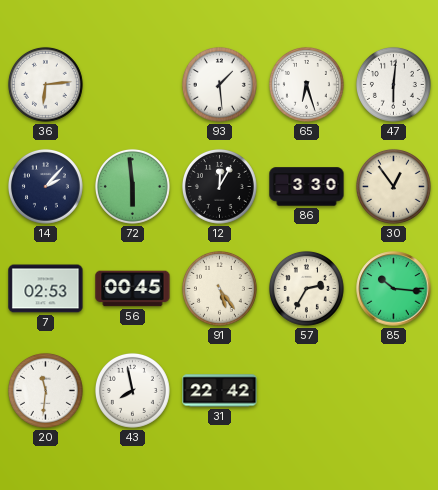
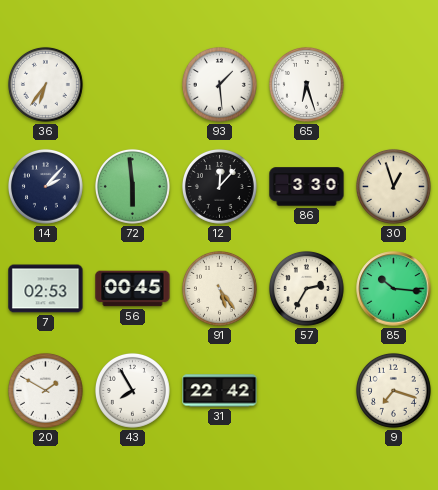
36: 6:14 -> 6:36 (45, 84)
47: 6:01 -> none (393, 84)
12: 12:05 -> 12:07 (219, 186)
30: 12:54 -> 12:57 (393, 186)
20: 11:31 -> 1:50 (45, 390)
43: 7:58 -> 7:55 (132, 390)
9: none -> 7:18 (393, 390)
